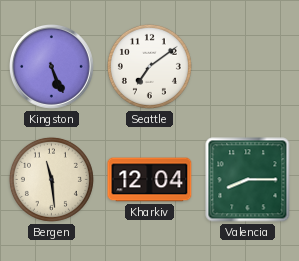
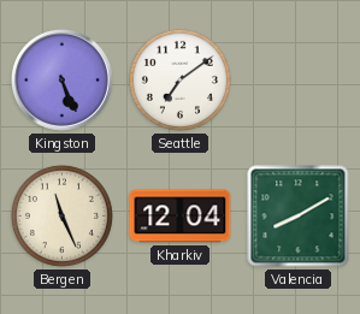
Bergen: 11:29 -> 11:26 (61, 215)
Valencia: 8:15 -> 8:10 (299, 217)
